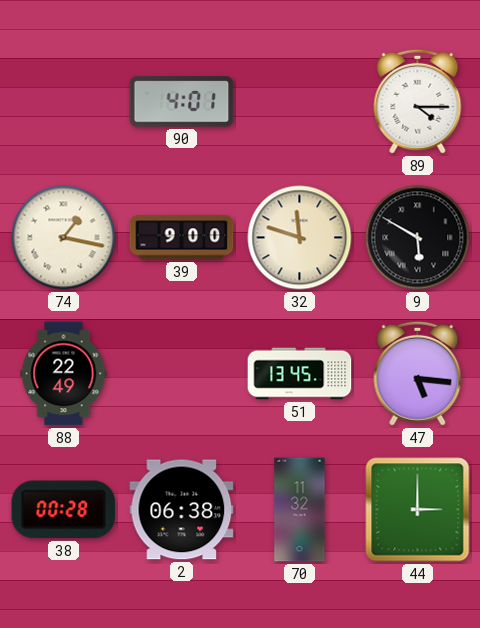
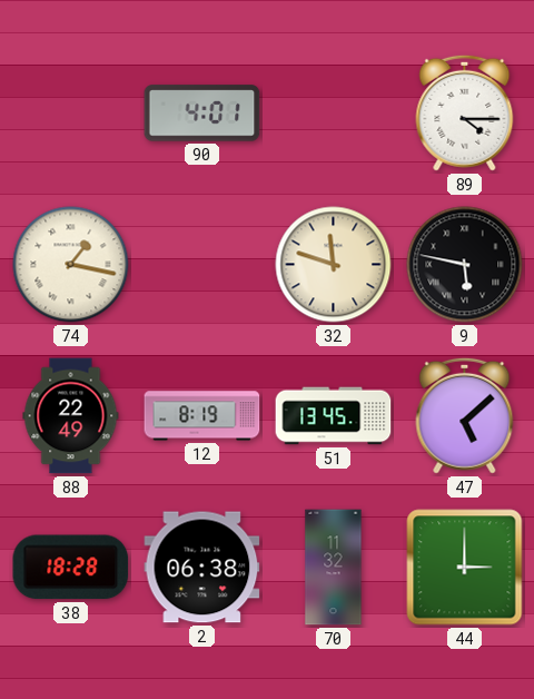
39: 9:00 -> none (182, 238)
9: 5:50 -> 5:47 (465, 265)
12: none -> 8:19 (202, 416)
47: 5:16 -> 5:08 (465, 415)
38: 00:28 -> 18:28 (71, 568)
